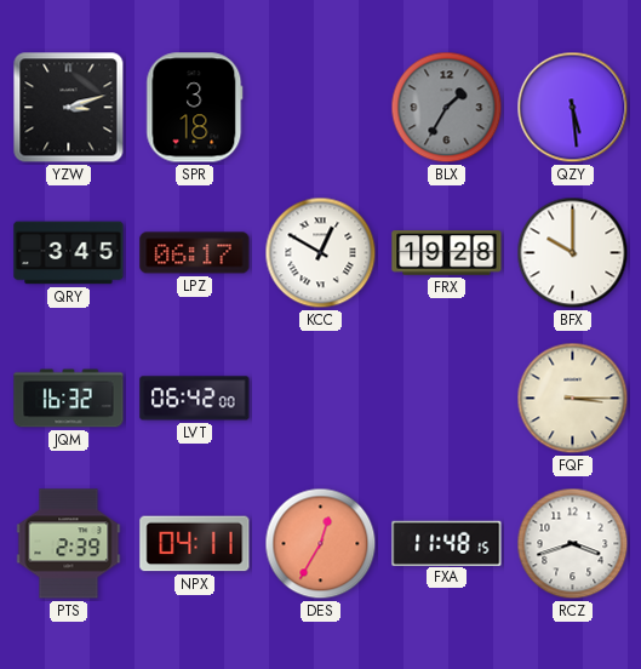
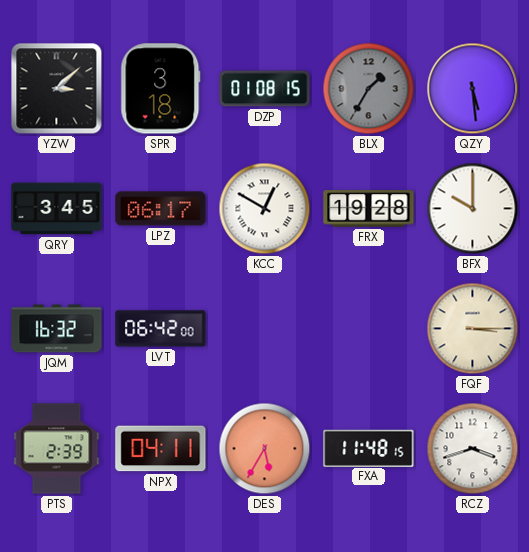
YZW: 3:12 -> 3:08 (57, 89)
DZP: none -> 01:08 (265, 89)
DES: 12:35 -> 5:35 (265, 449)
